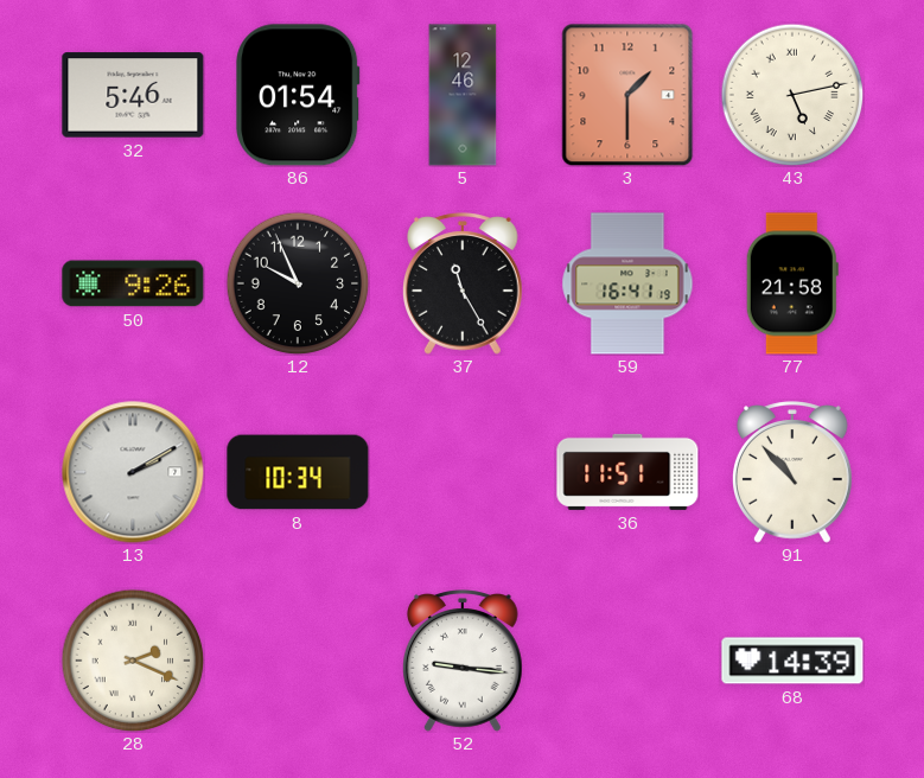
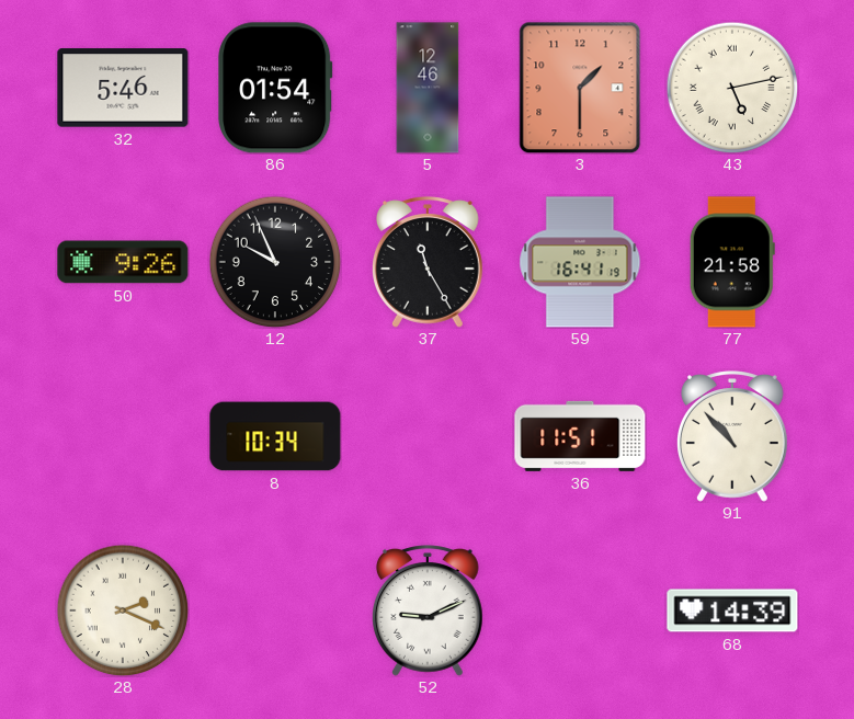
13: 2:10 -> none (133, 472)
52: 9:16 -> 9:11 (429, 610)
